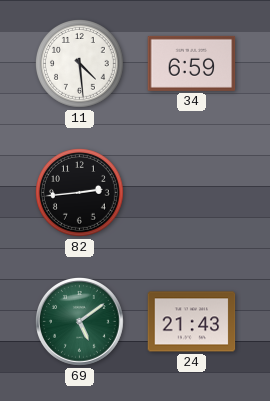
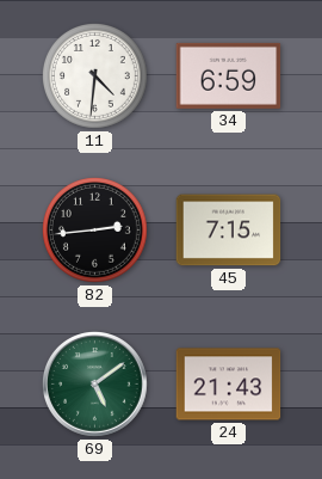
11: 4:29 -> 4:31 (95, 76)
45: none -> 7:15 (229, 231)
